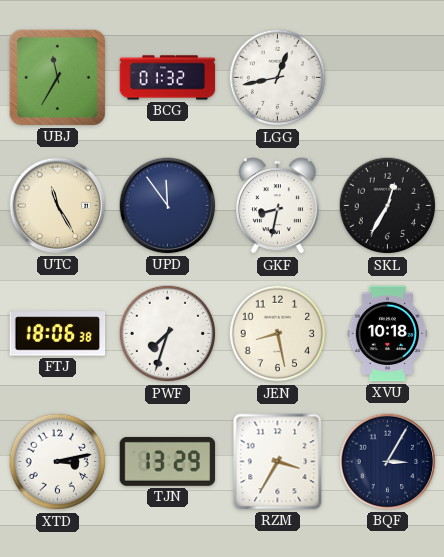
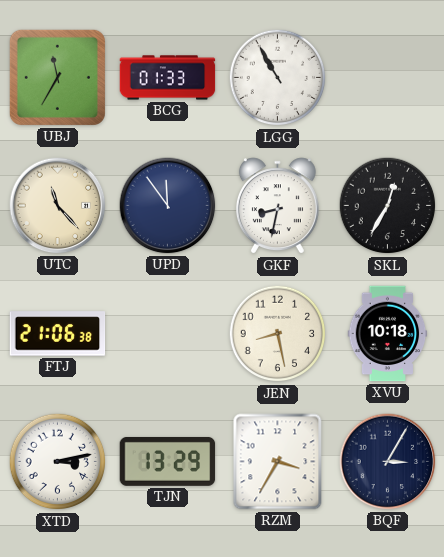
BCG: 01:32 -> 01:33 (168, 78)
LGG: 12:43 -> 10:55 (278, 78)
UTC: 11:25 -> 11:23 (58, 206)
FTJ: 18:06 -> 21:06 (58, 334)
PWF: 7:33 -> none (168, 334)
